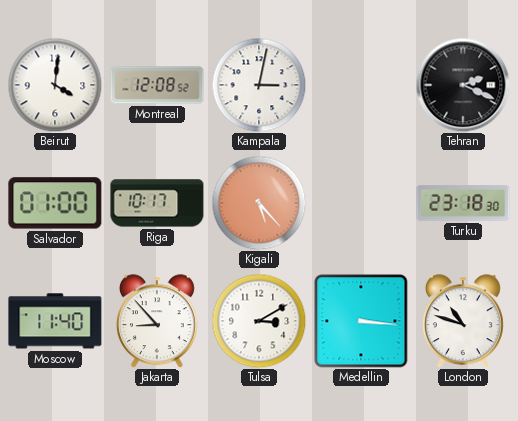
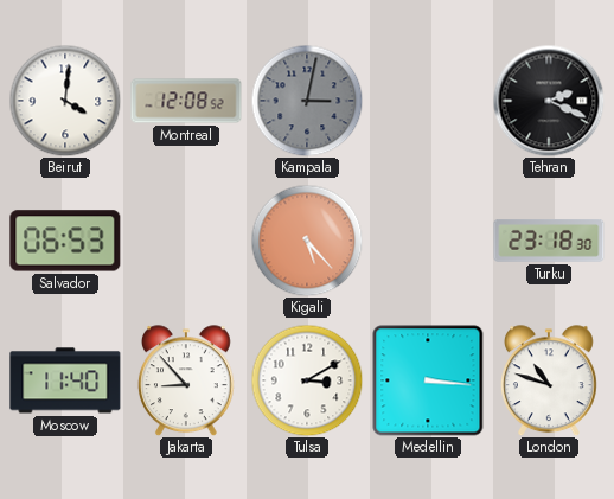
Kampala dial: white -> grey (307, 101)
Salvador: 01:00 -> 06:53 (65, 241)
Riga: 10:17 -> none (157, 203)
